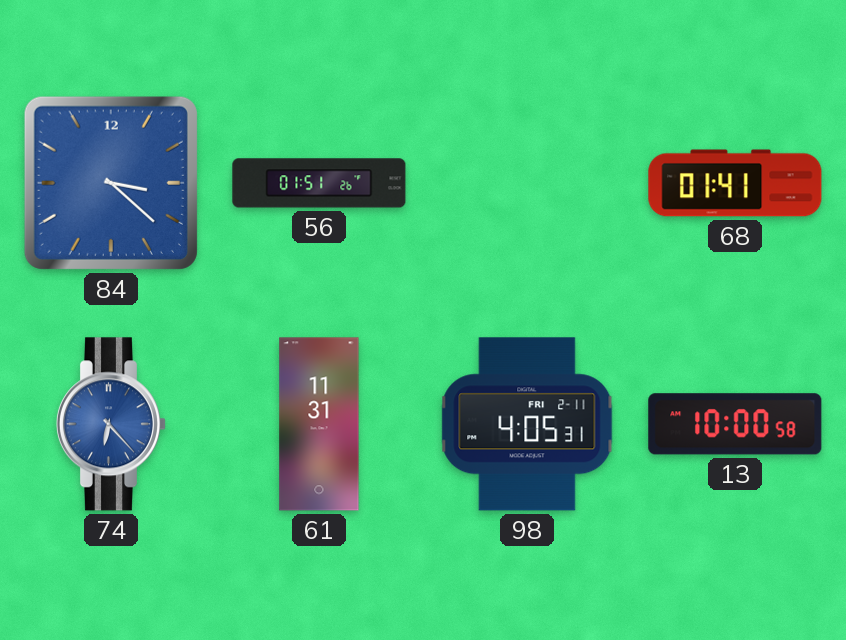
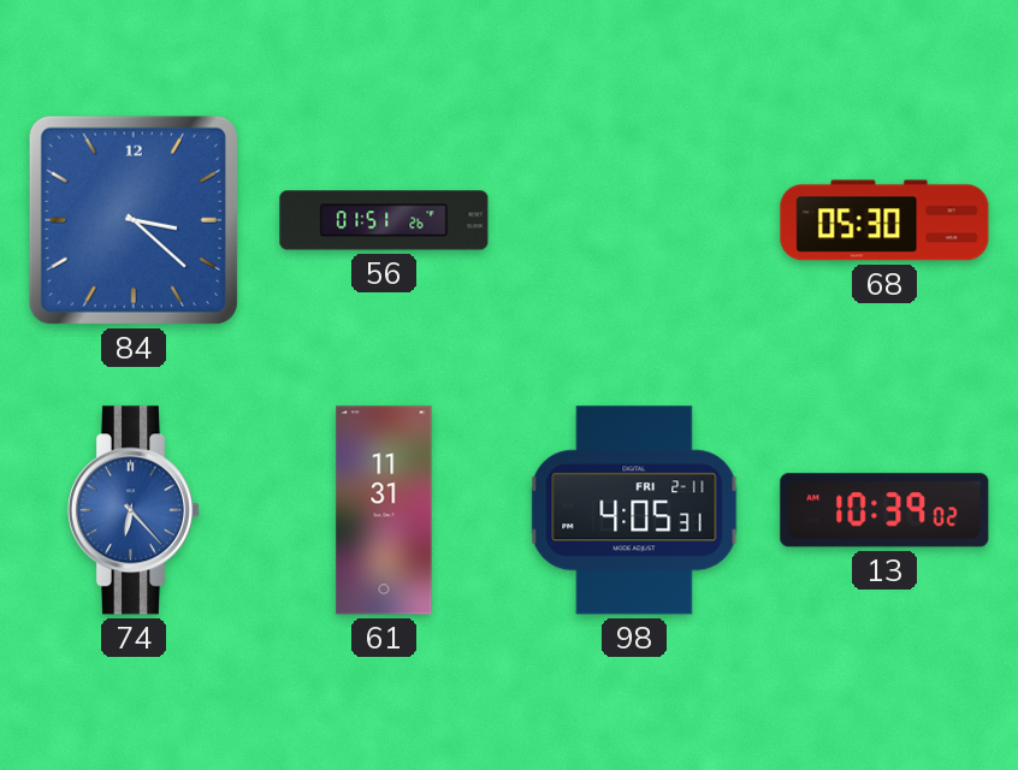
68: 01:41 -> 05:30 (884, 220)
13: 10:00 -> 10:39 (884, 510)
